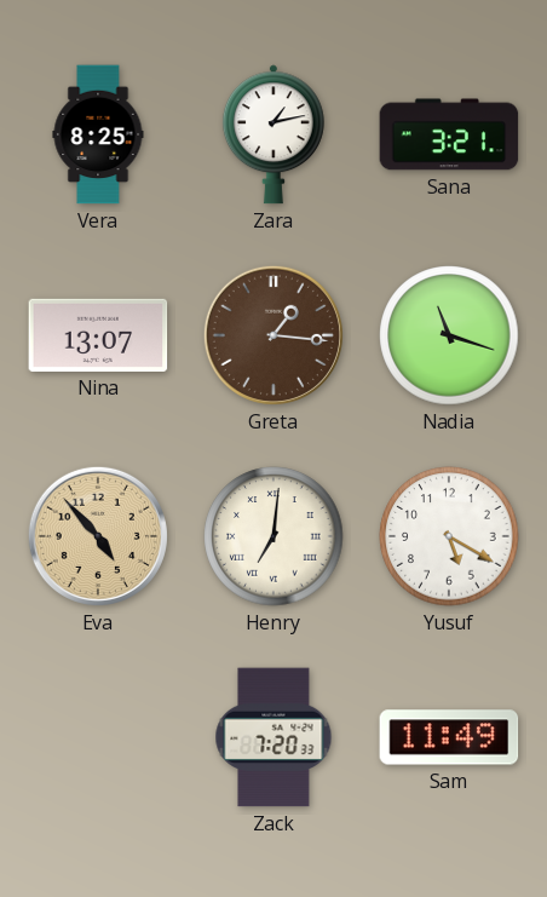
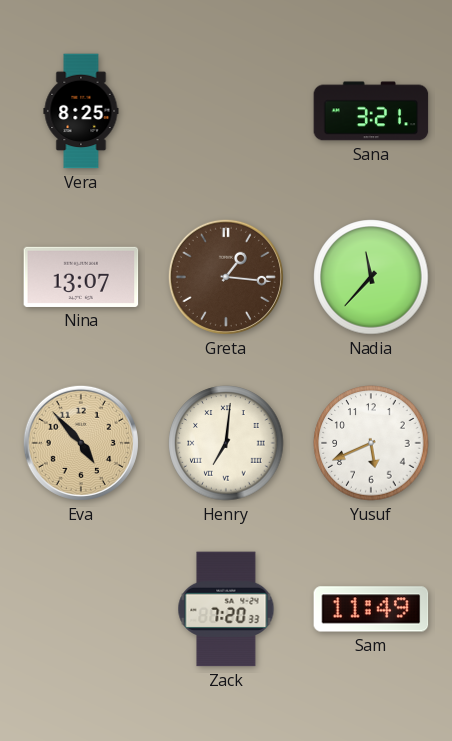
Zara: 1:13 -> none (273, 134)
Nadia: 11:18 -> 11:37 (371, 277)
Yusuf: 5:20 -> 5:41 (371, 443)
